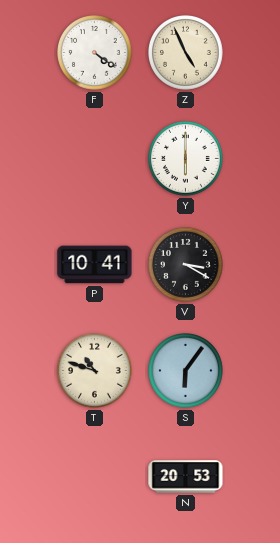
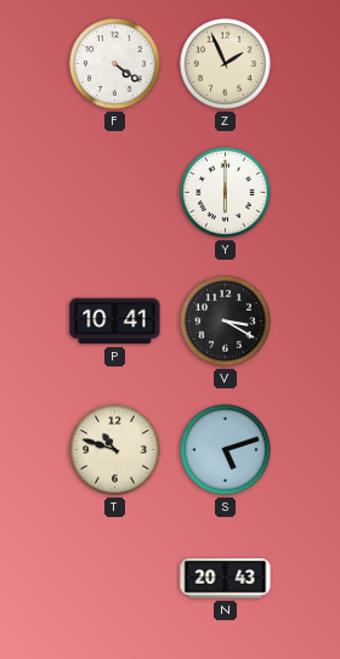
Z: 4:56 -> 1:56 (226, 64)
S: 6:06 -> 5:12 (226, 450)
N: 20:53 -> 20:43 (226, 579)
